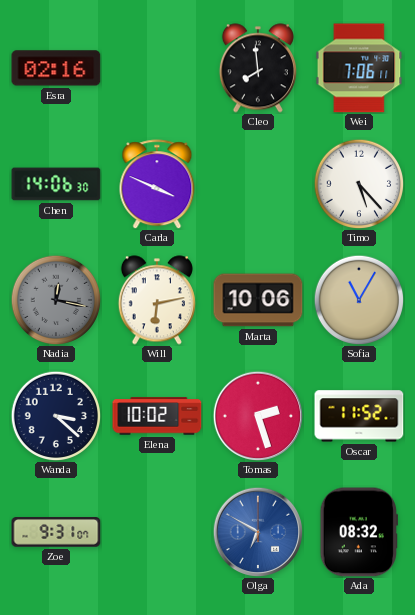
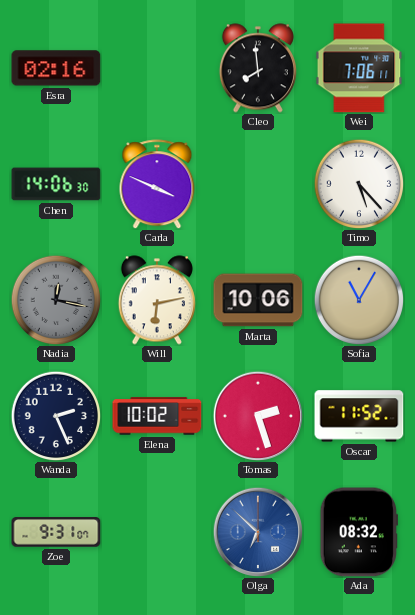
Wanda: 3:22 -> 2:26 (56, 416)
Olga: 6:50 -> 6:52 (258, 532)
